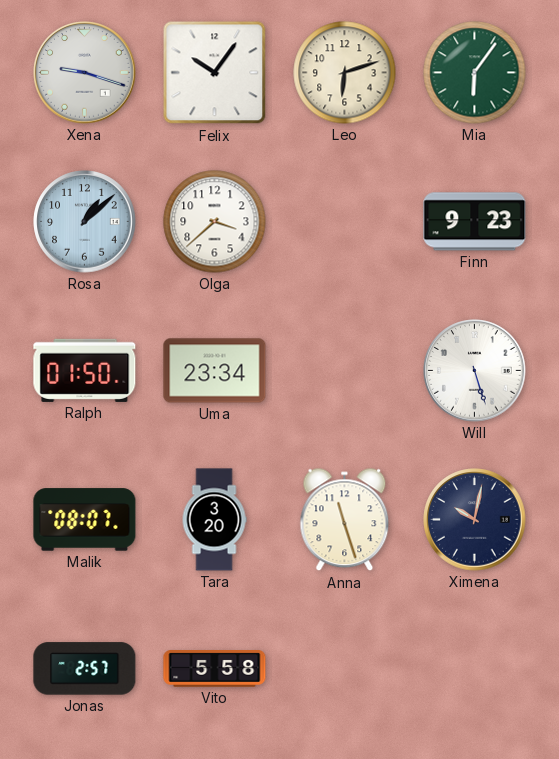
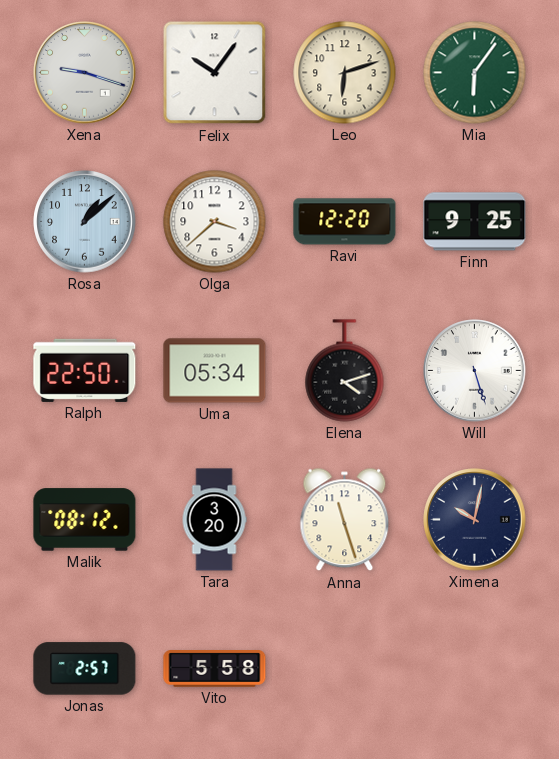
Ravi: none -> 12:20 (345, 222)
Finn: 9:23 -> 9:25 (475, 222)
Ralph: 01:50 -> 22:50 (85, 370)
Uma: 23:34 -> 05:34 (215, 371)
Elena: none -> 4:12 (345, 371)
Malik: 08:07 -> 08:12 (85, 520)
